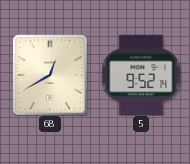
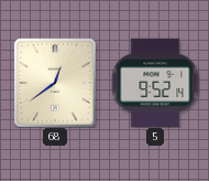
68: 12:40 -> 12:39 (55, 83)
